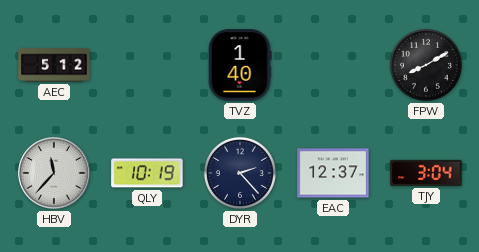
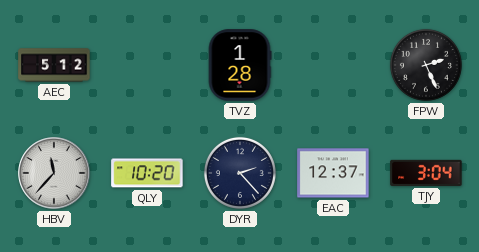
TVZ: 1:40 -> 1:28 (240, 65)
FPW: 8:10 -> 2:26 (426, 65)
QLY: 10:19 -> 10:20 (147, 173)
